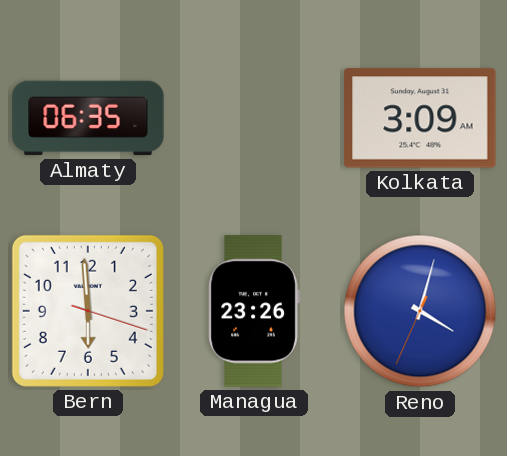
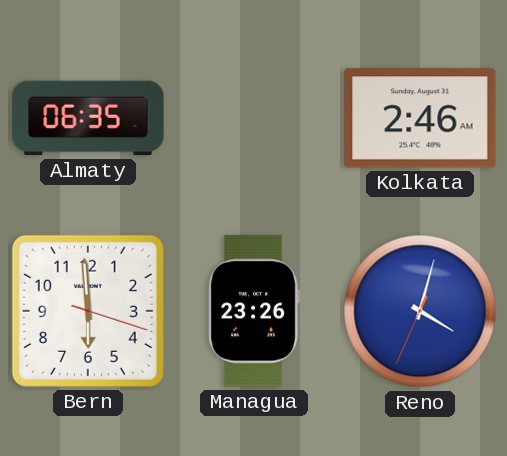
Kolkata: 3:09 -> 2:46 (420, 118)
